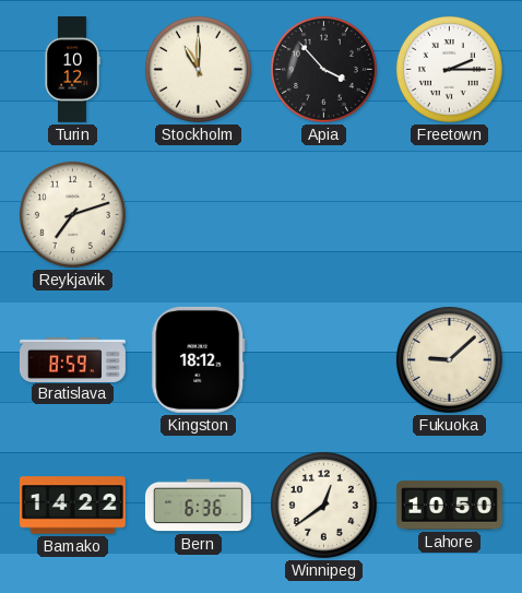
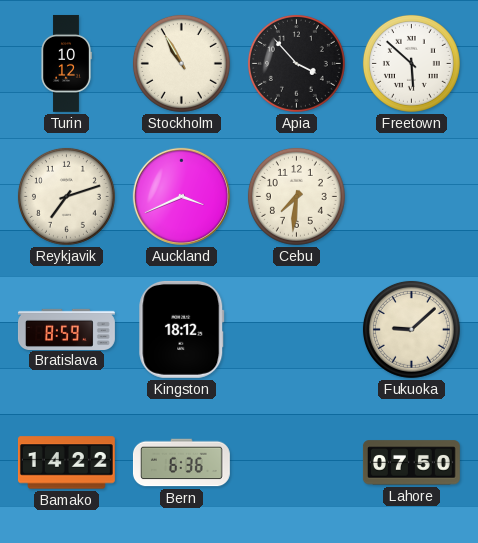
Stockholm: 11:00 -> 10:55 (181, 63)
Freetown: 2:15 -> 5:52 (411, 63)
Auckland: none -> 3:41 (181, 196)
Cebu: none -> 7:31 (296, 196)
Winnipeg: 12:39 -> none (323, 505)
Lahore: 10:50 -> 07:50 (411, 463)
